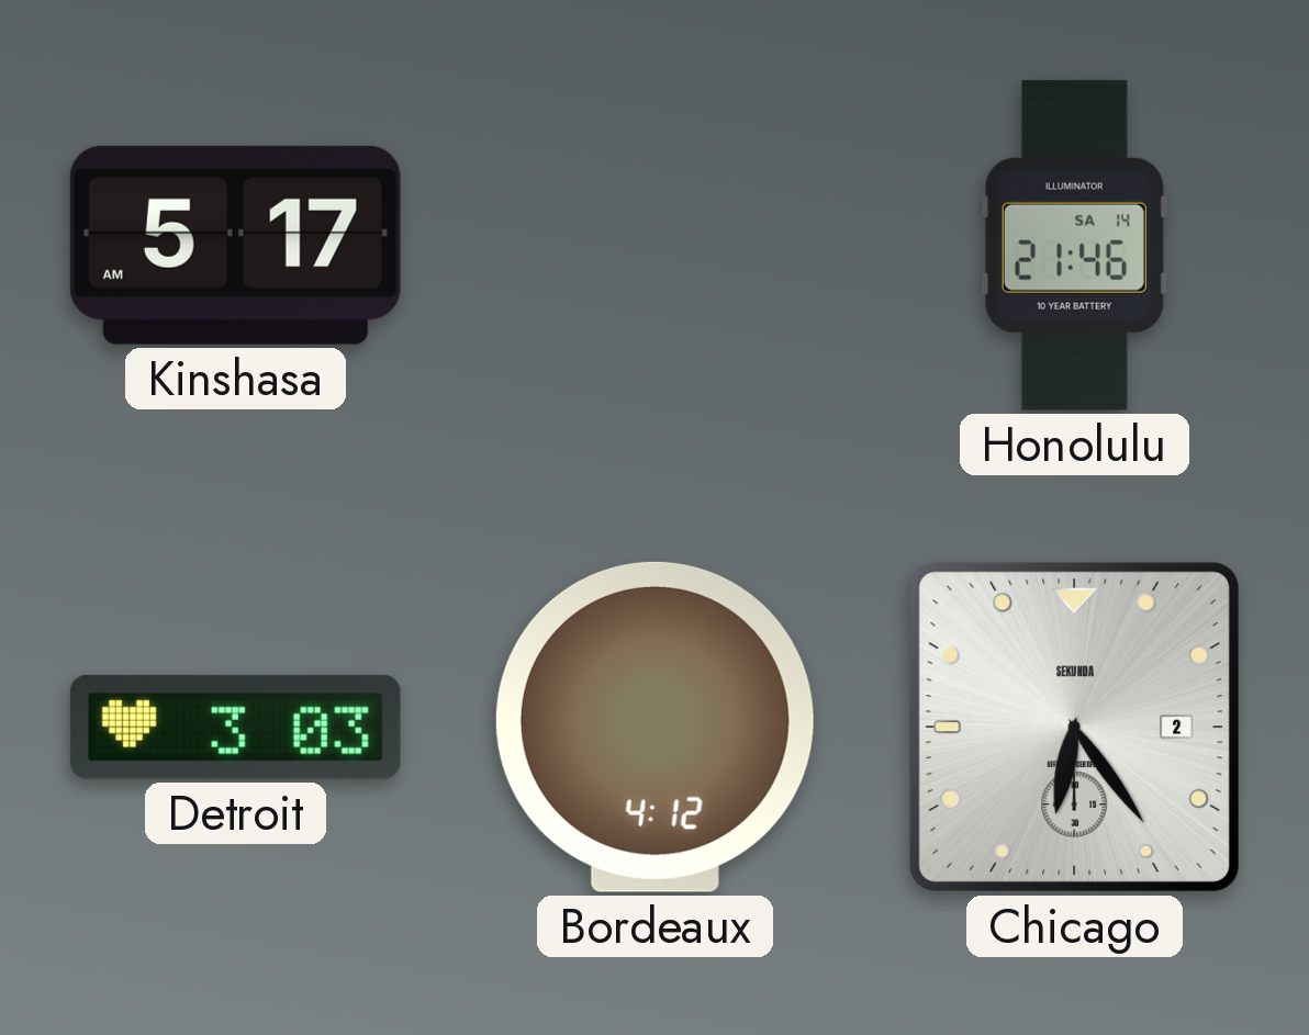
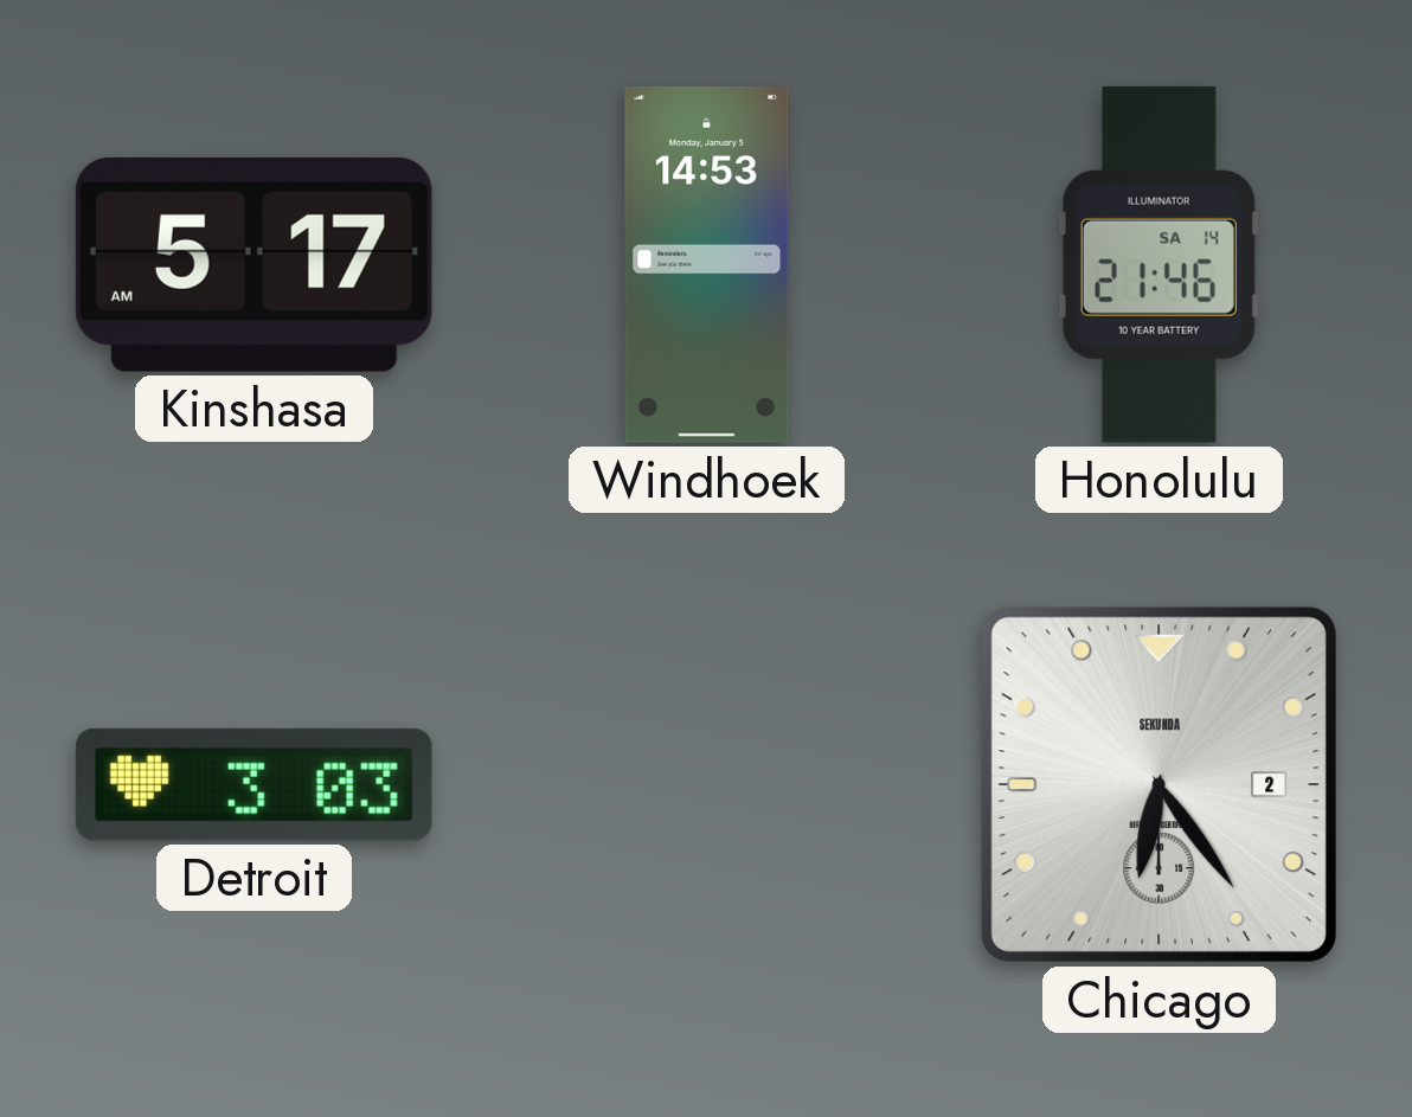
Windhoek: none -> 14:53 (707, 264)
Bordeaux: 4:12 -> none (654, 727)
